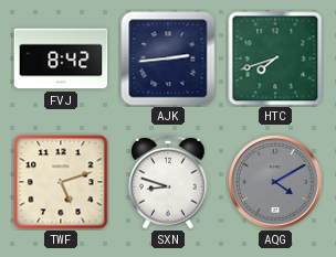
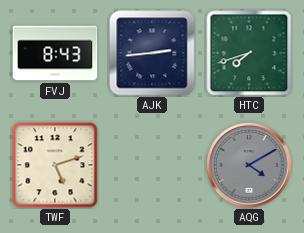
FVJ: 8:42 -> 8:43 (55, 53)
SXN: 8:48 -> none (168, 182)
